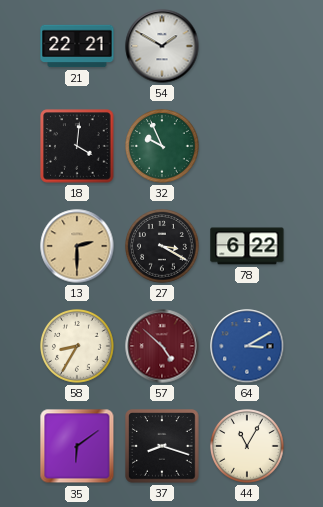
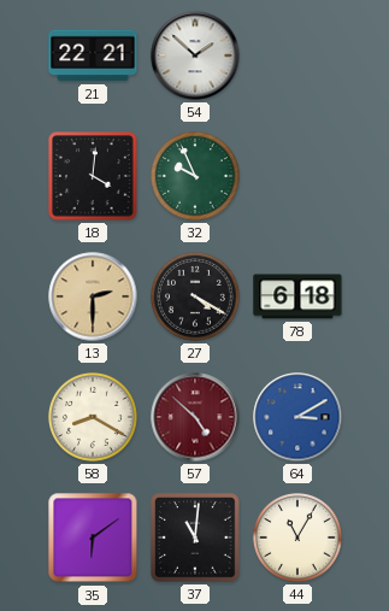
54: 1:50 -> 1:52 (195, 55)
27: 3:20 -> 4:20 (196, 298)
78: 6:22 -> 6:18 (297, 296)
58: 8:35 -> 8:20 (94, 418)
37: 8:18 -> 11:01 (195, 537)
